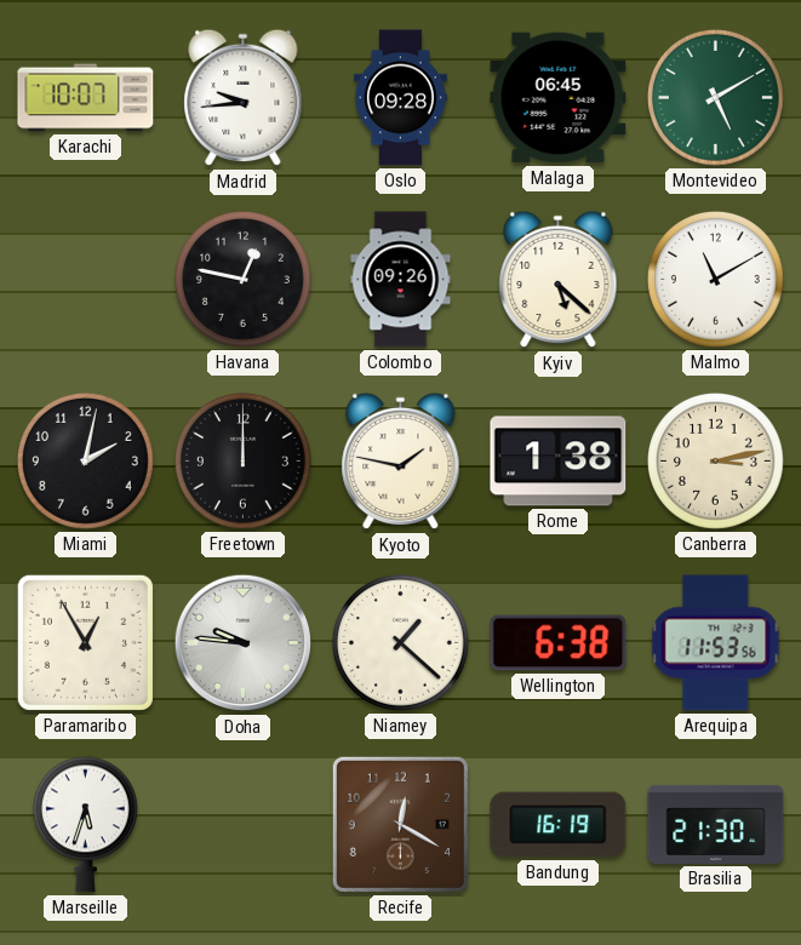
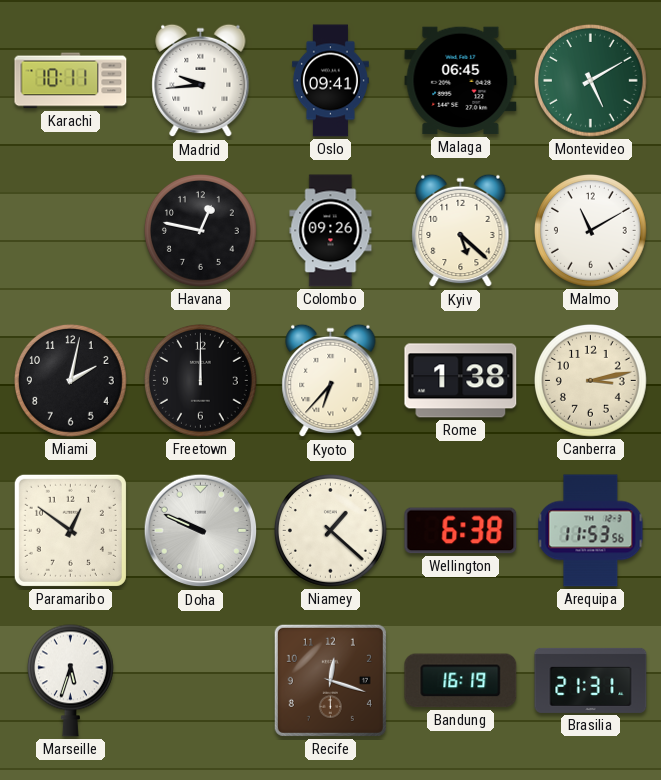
Karachi: 10:07 -> 10:11 (71, 81)
Oslo: 09:28 -> 09:41 (330, 81)
Kyoto: 1:47 -> 6:37 (331, 381)
Paramaribo: 12:55 -> 12:51 (70, 530)
Doha: 9:46 -> 9:49 (201, 531)
Recife: 12:20 -> 12:18 (330, 680)
Brasilia: 21:30 -> 21:31 (591, 680)
